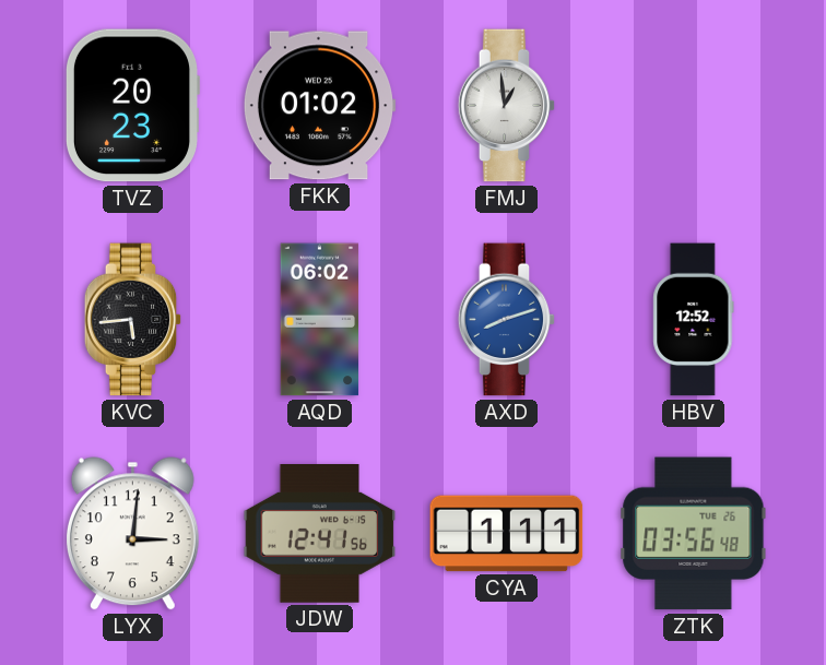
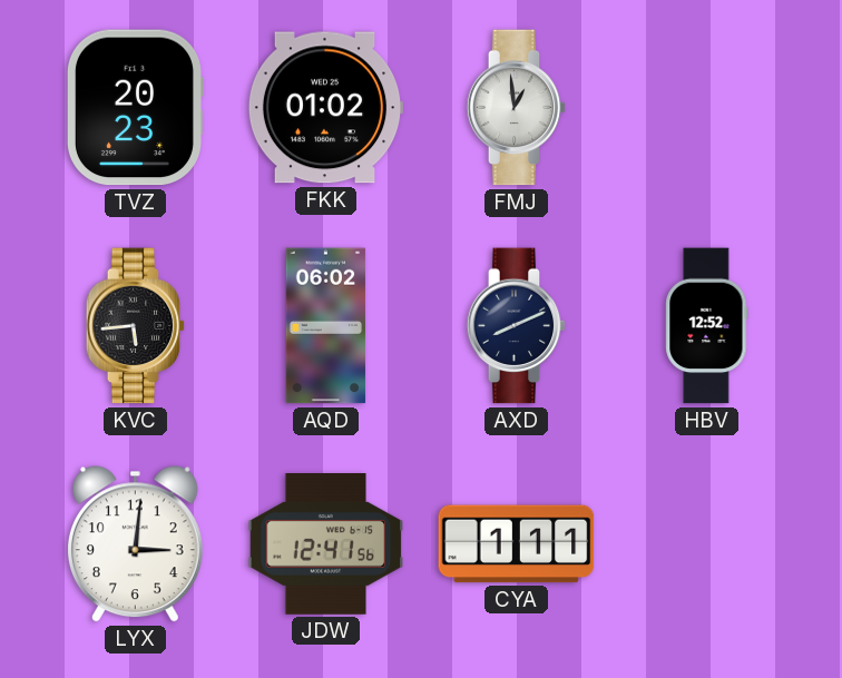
AXD: 8:12 -> 8:11 (517, 326)
AXD dial: blue -> navy (517, 326)
ZTK: 03:56 -> none (694, 534)
